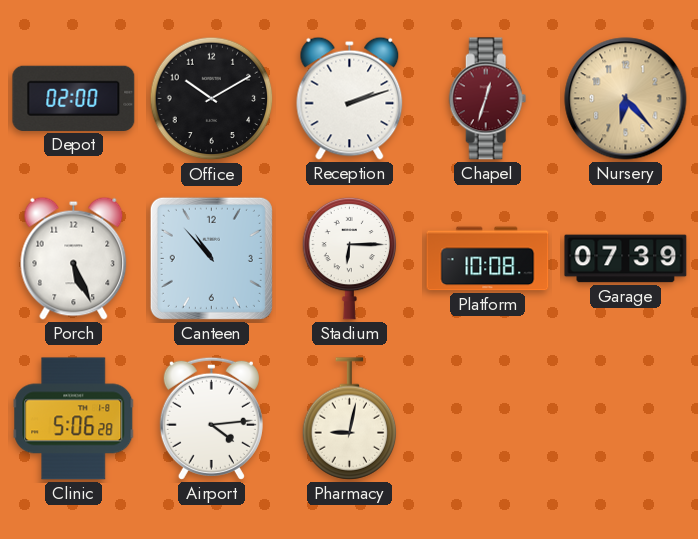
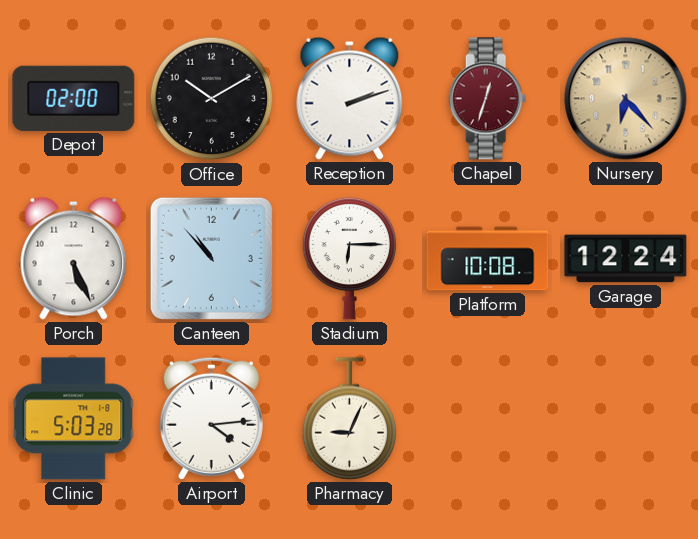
Garage: 07:39 -> 12:24 (626, 259)
Clinic: 5:06 -> 5:03 (74, 419)
Pharmacy: 9:02 -> 9:04 (350, 419)
